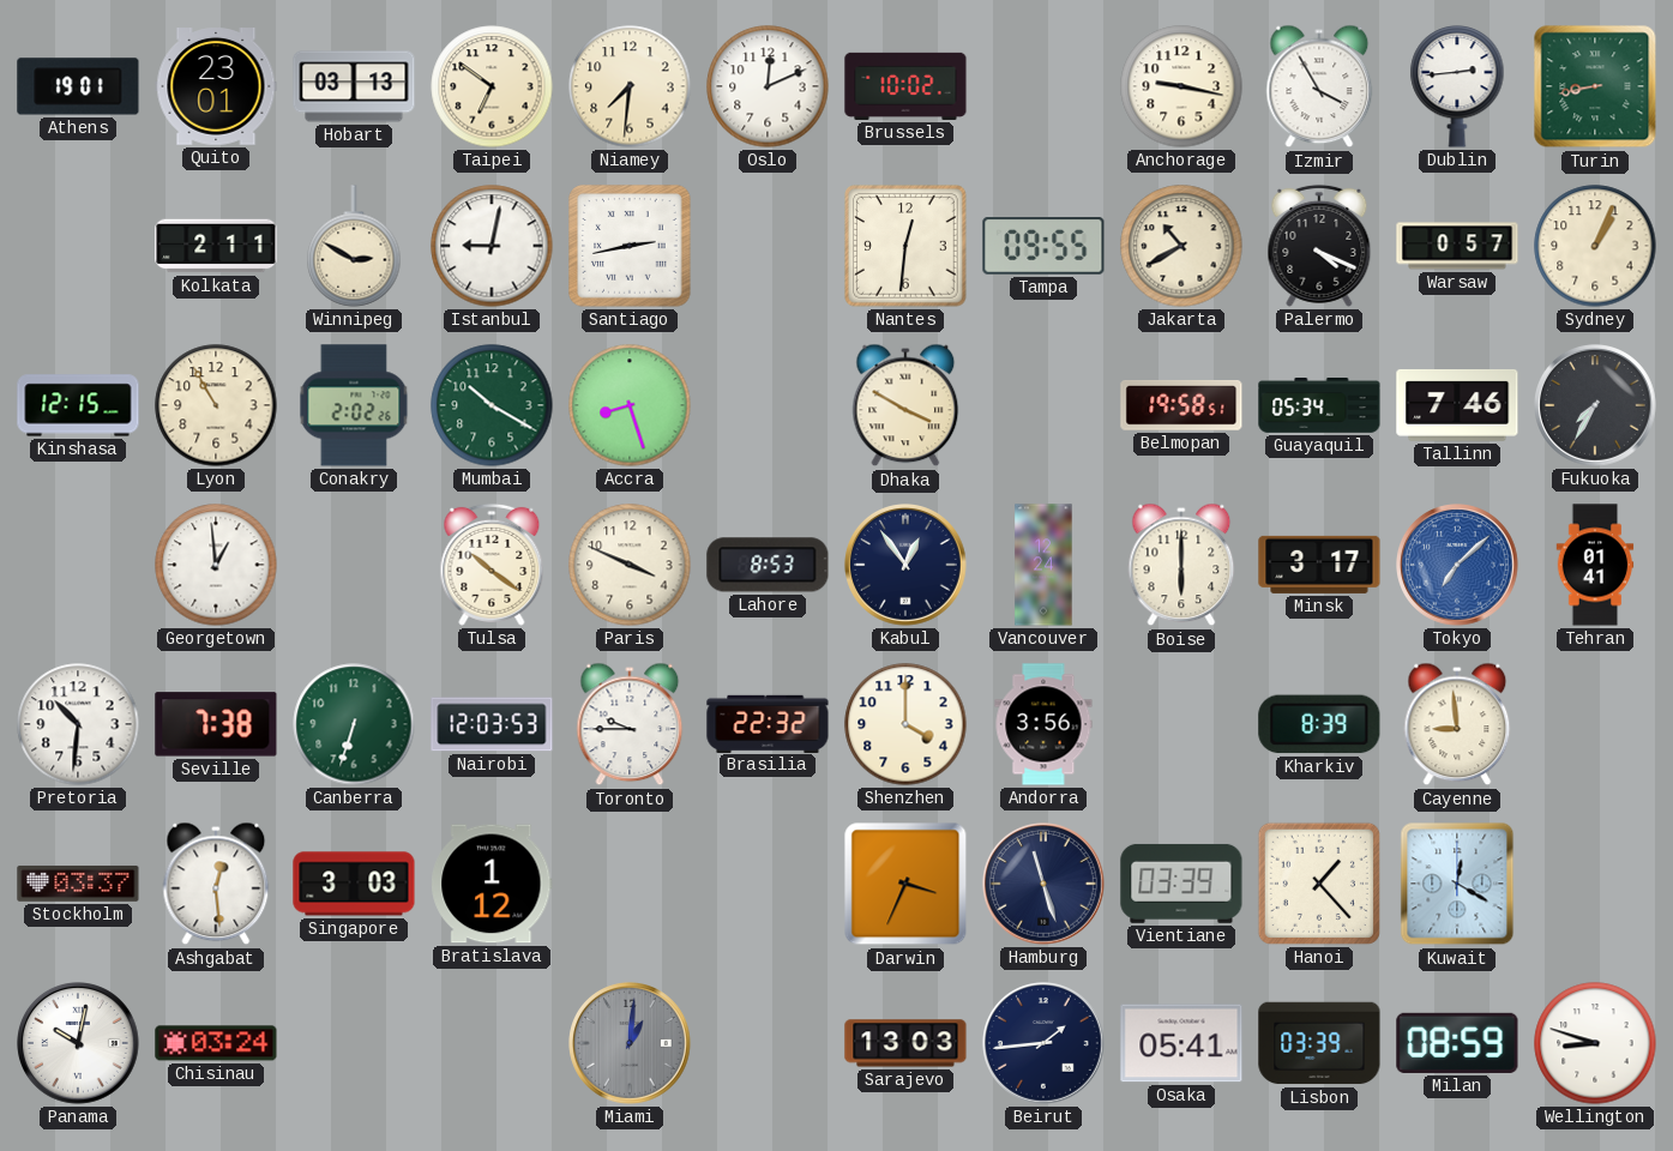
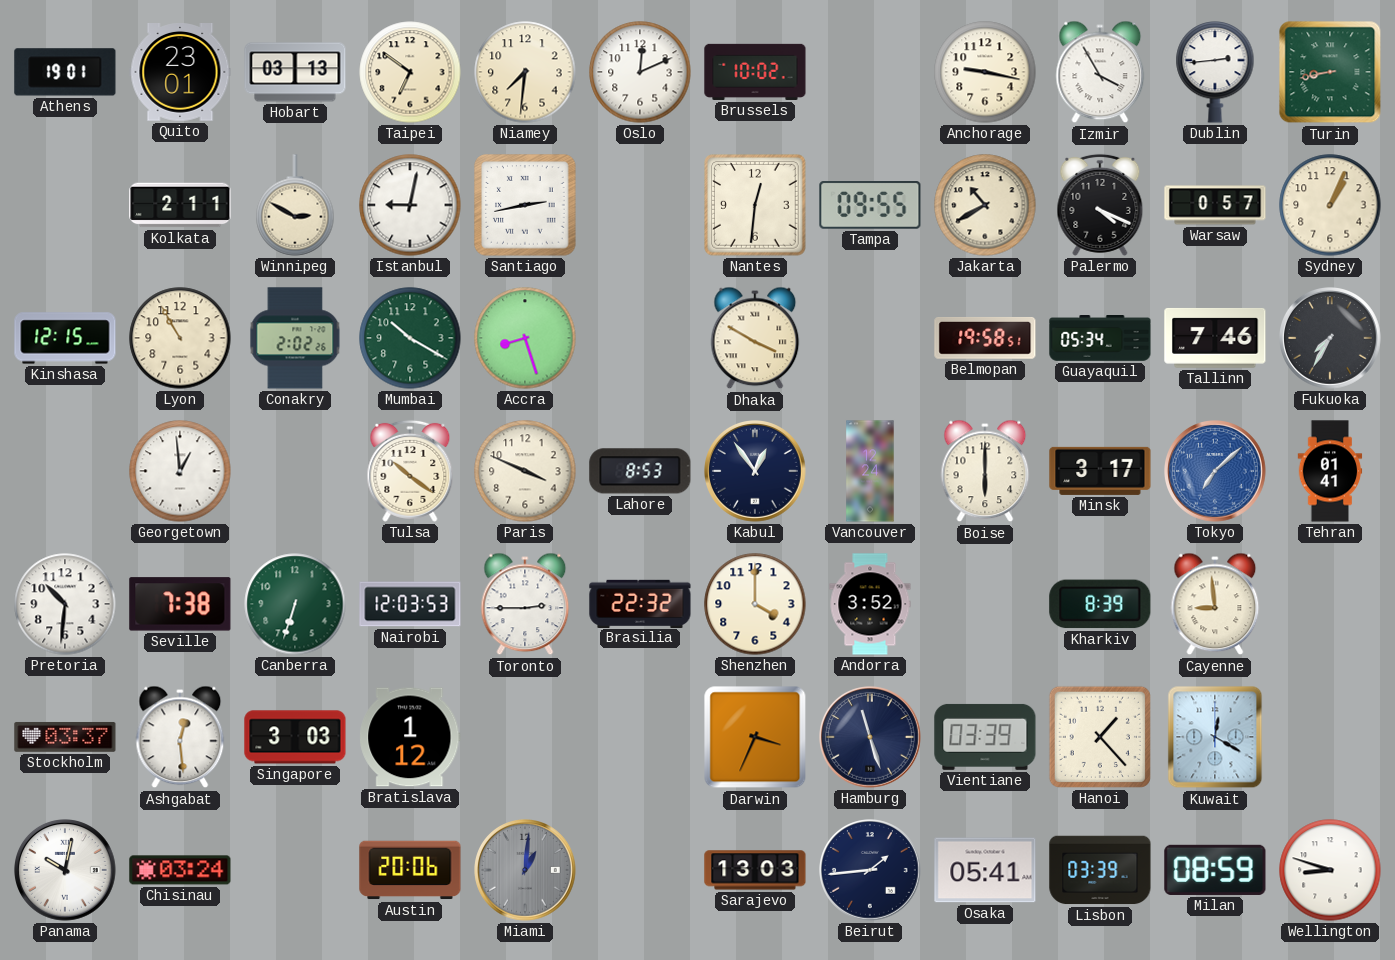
Toronto: 9:45 -> 2:45 (525, 604)
Andorra: 3:56 -> 3:52 (870, 604)
Austin: none -> 20:06 (410, 870)
